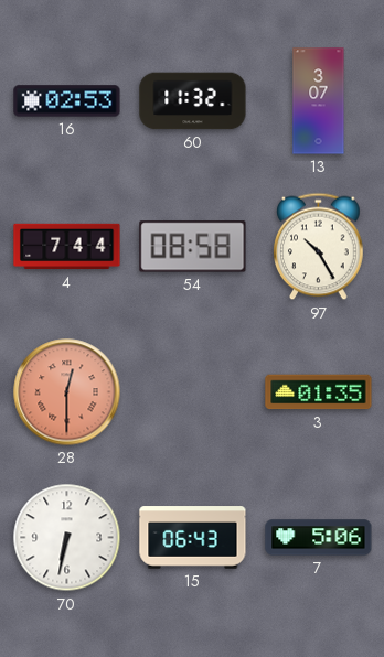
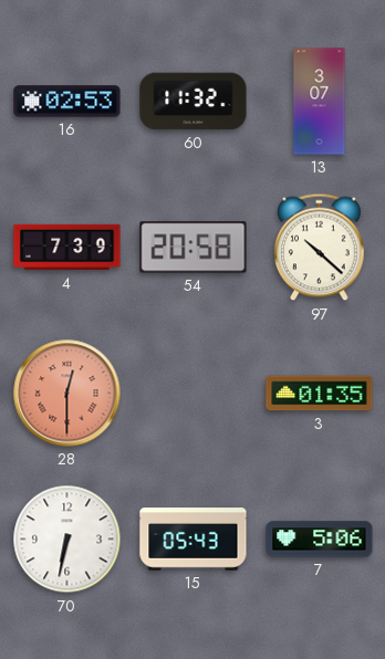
4: 7:44 -> 7:39 (67, 248)
54: 08:58 -> 20:58 (194, 248)
97: 10:25 -> 10:22 (320, 248)
15: 06:43 -> 05:43 (194, 540)
